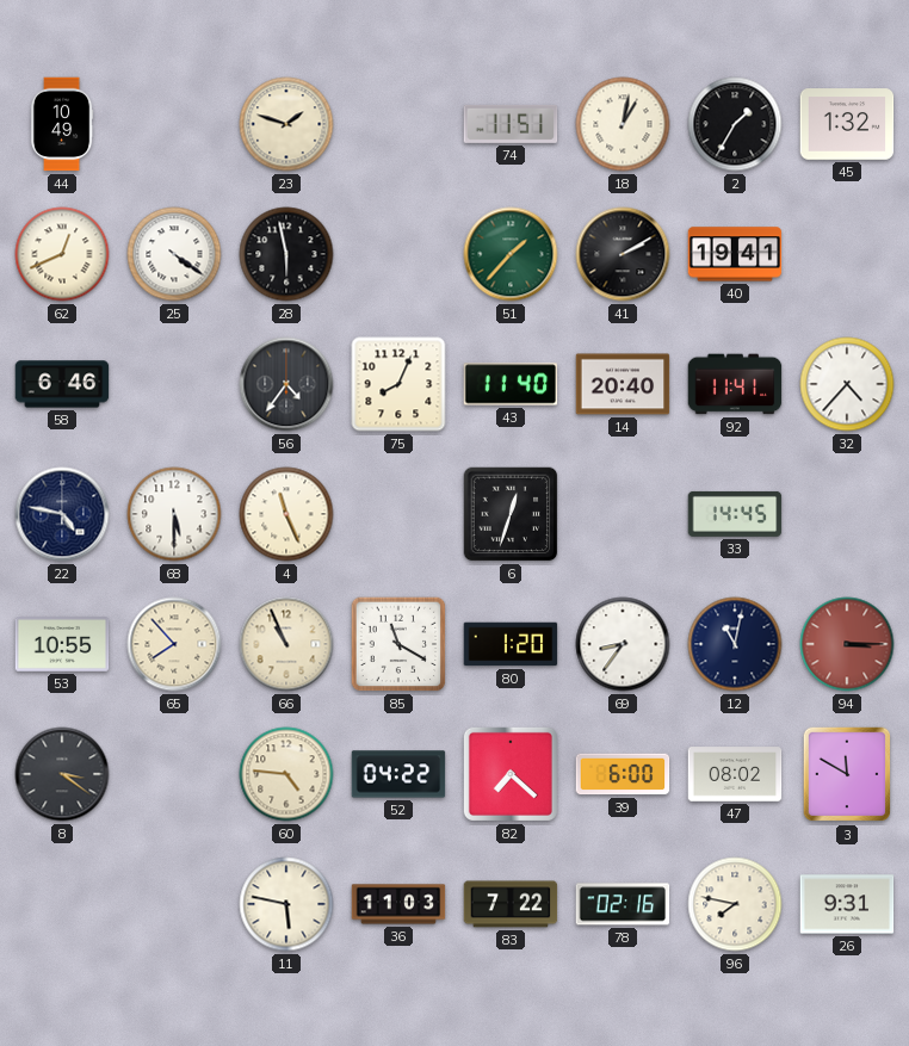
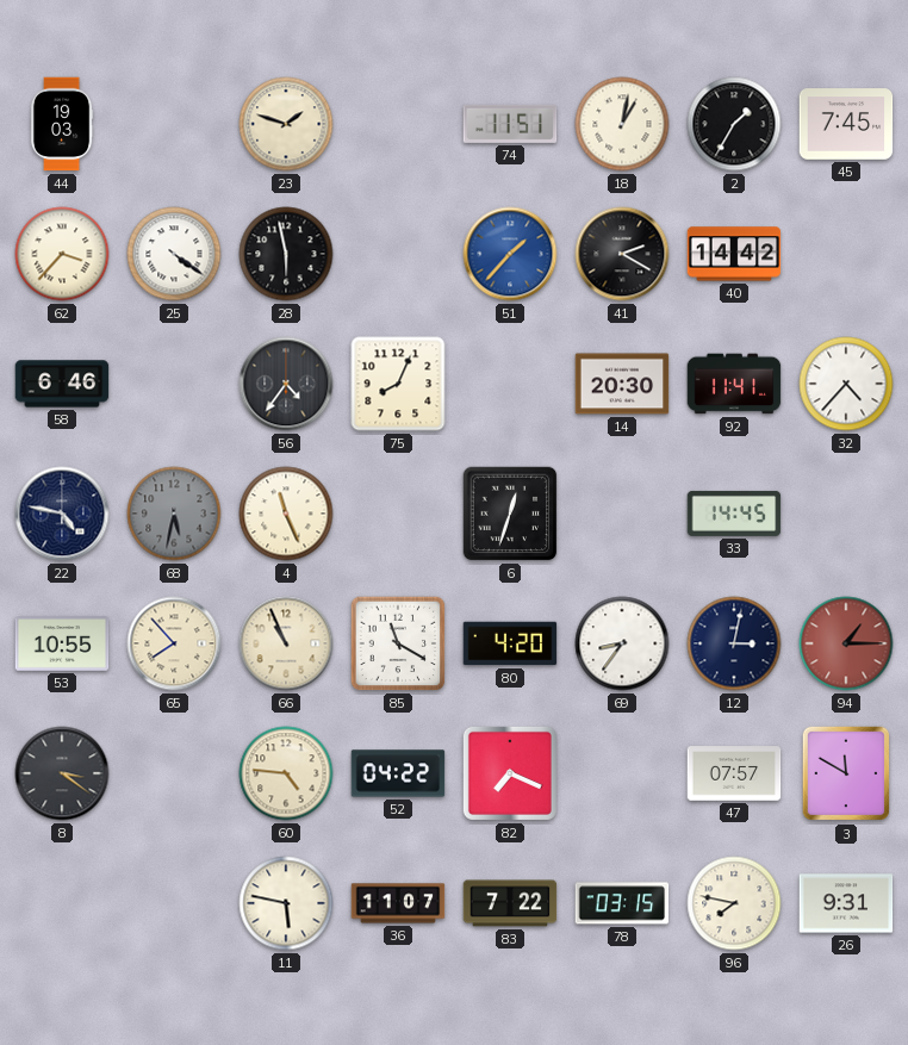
44: 10:49 -> 19:03 (62, 124)
45: 1:32 -> 7:45 (846, 124)
62: 12:41 -> 3:37 (62, 254)
51 dial: green -> blue (510, 254)
41: 2:10 -> 2:20 (622, 254)
40: 19:41 -> 14:42 (734, 254)
43: 11:40 -> none (511, 384)
14: 20:40 -> 20:30 (622, 384)
68: 5:30 -> 5:32 (174, 514)
68 dial: white -> grey (174, 514)
80: 1:20 -> 4:20 (510, 643)
12: 11:02 -> 3:02 (734, 643)
94: 3:15 -> 1:15 (846, 643)
82: 7:22 -> 7:19 (510, 773)
39: 6:00 -> none (623, 774)
47: 08:02 -> 07:57 (734, 773)
36: 11:03 -> 11:07 (398, 903)
78: 02:16 -> 03:15 (622, 903)
